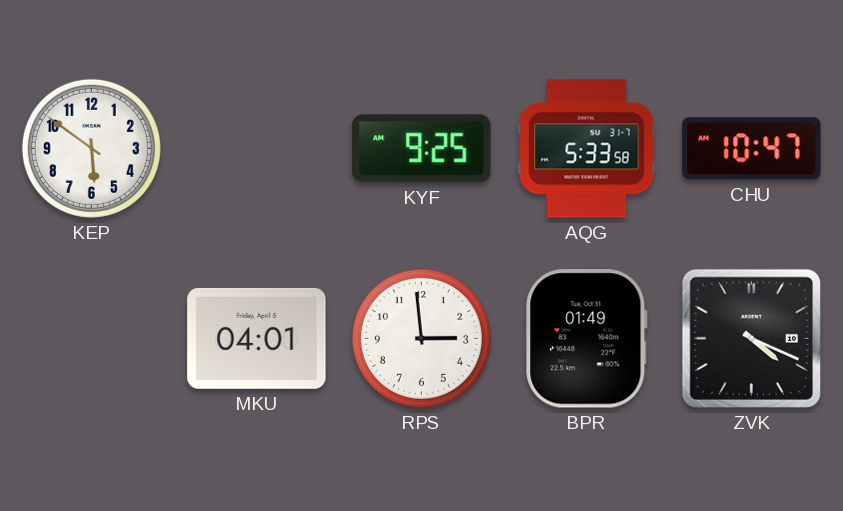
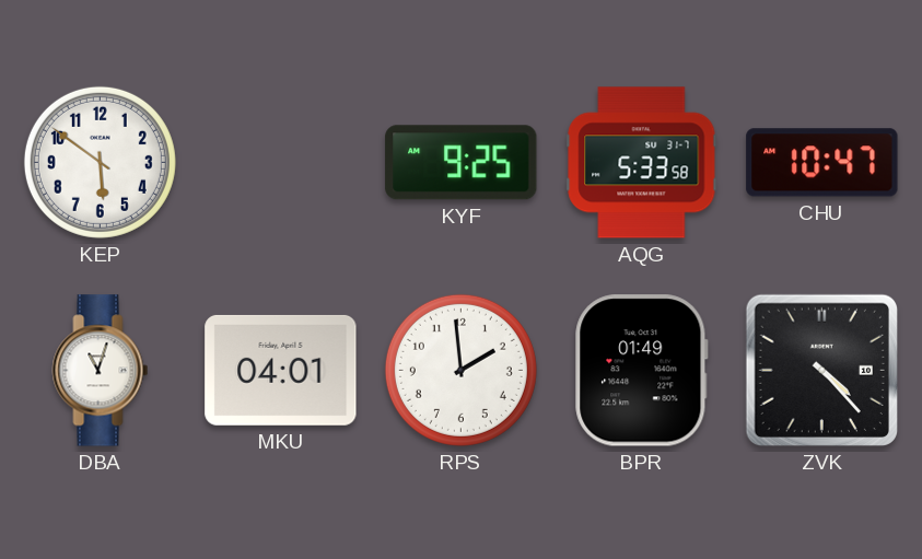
DBA: none -> 11:03 (101, 371)
RPS: 2:59 -> 1:59 (460, 370)
ZVK: 4:19 -> 4:23 (821, 370)
